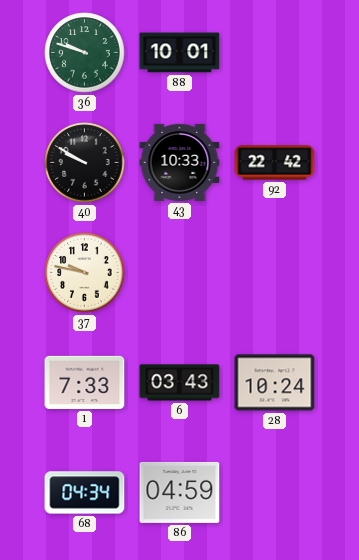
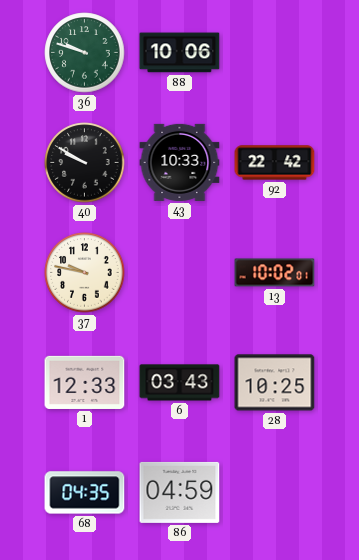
88: 10:01 -> 10:06 (180, 53)
13: none -> 10:02 (275, 273)
1: 7:33 -> 12:33 (85, 382)
28: 10:24 -> 10:25 (275, 383)
68: 04:34 -> 04:35 (85, 493)
